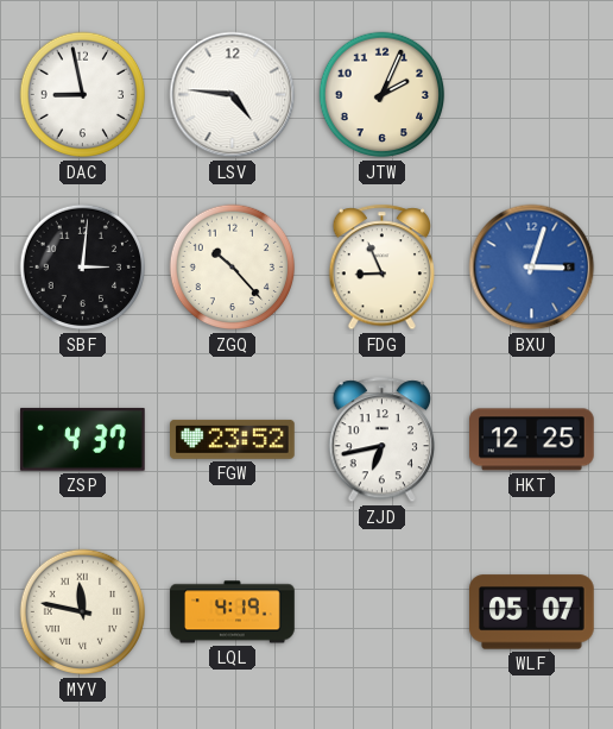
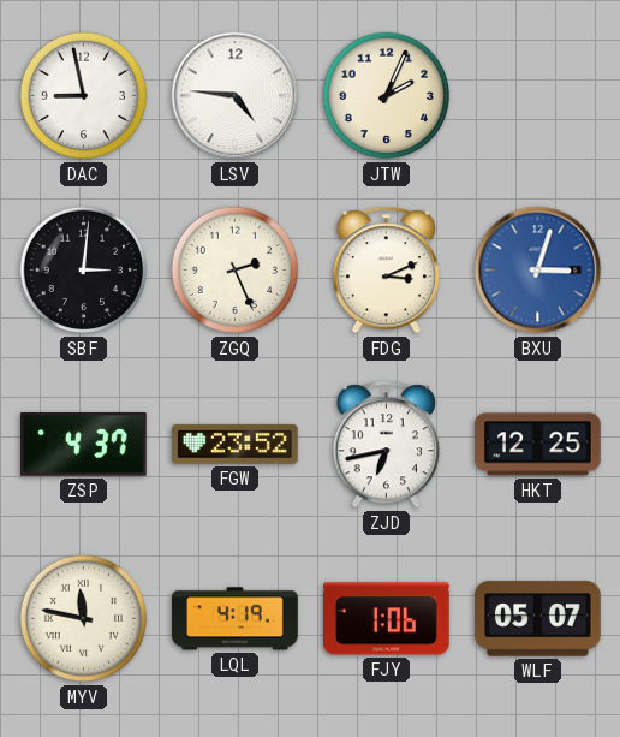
ZGQ: 10:23 -> 2:26 (236, 271)
FDG: 8:56 -> 3:11 (386, 271)
FJY: none -> 1:06 (387, 619)
